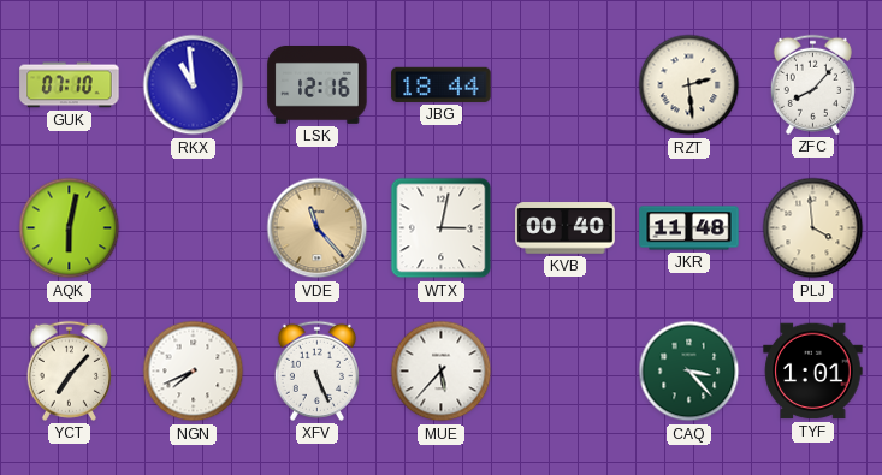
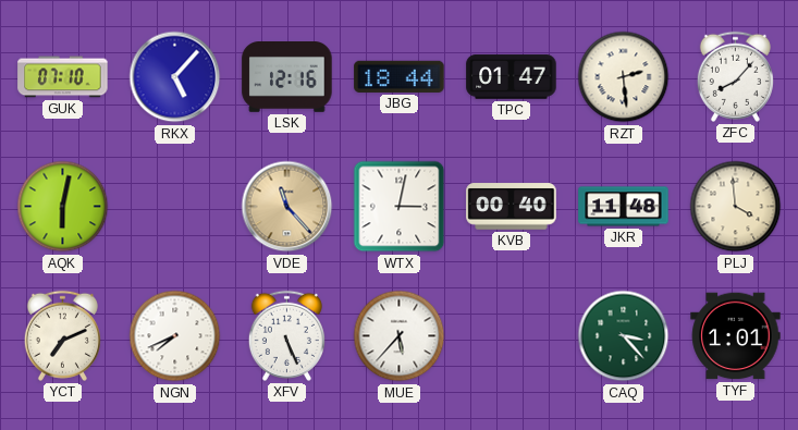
RKX: 10:59 -> 5:07 (175, 77)
TPC: none -> 01:47 (512, 77)
YCT: 7:07 -> 7:11 (62, 335)
